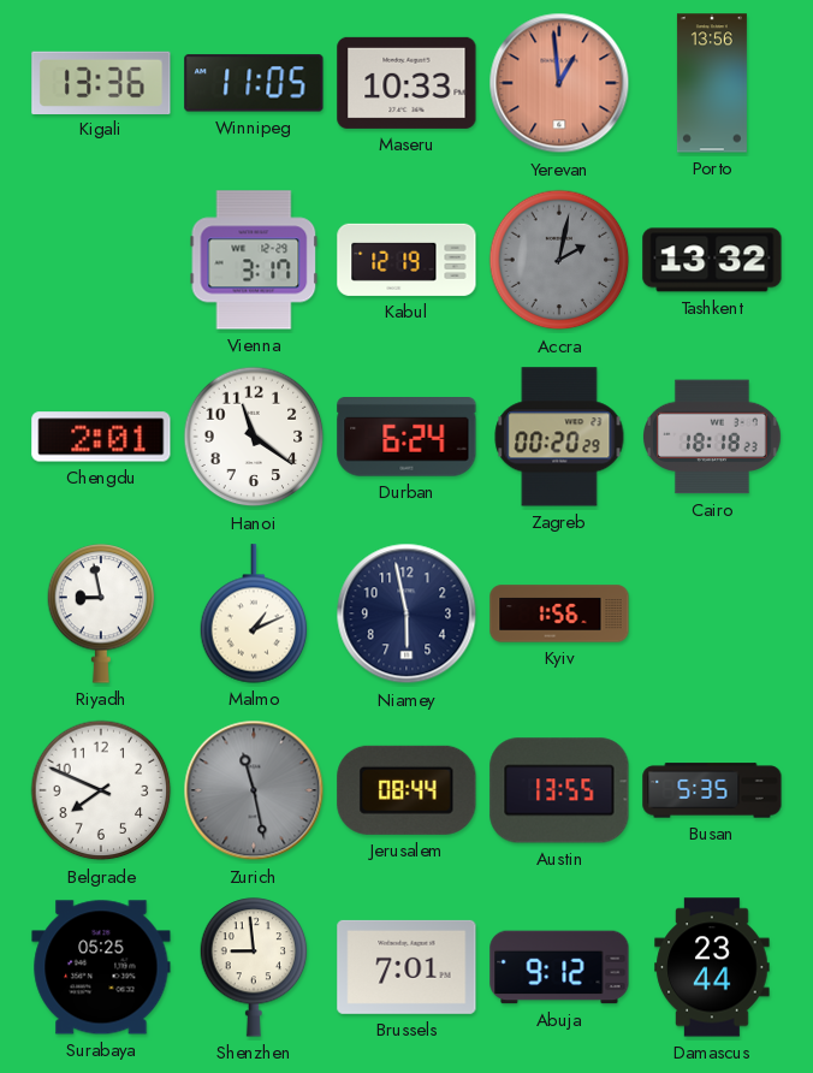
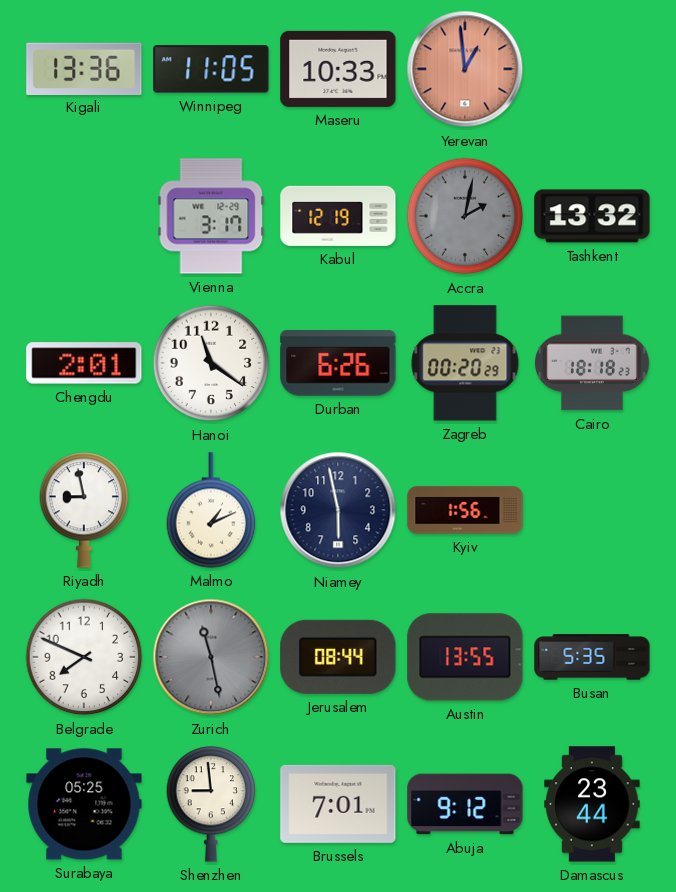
Porto: 13:56 -> none (712, 83)
Durban: 6:24 -> 6:26 (338, 364)
